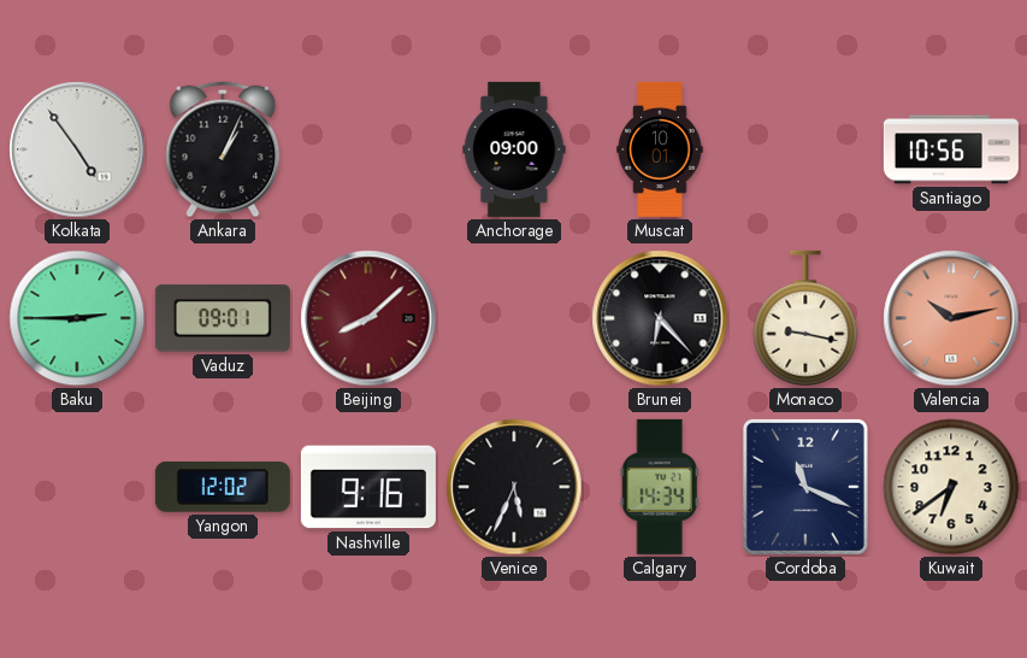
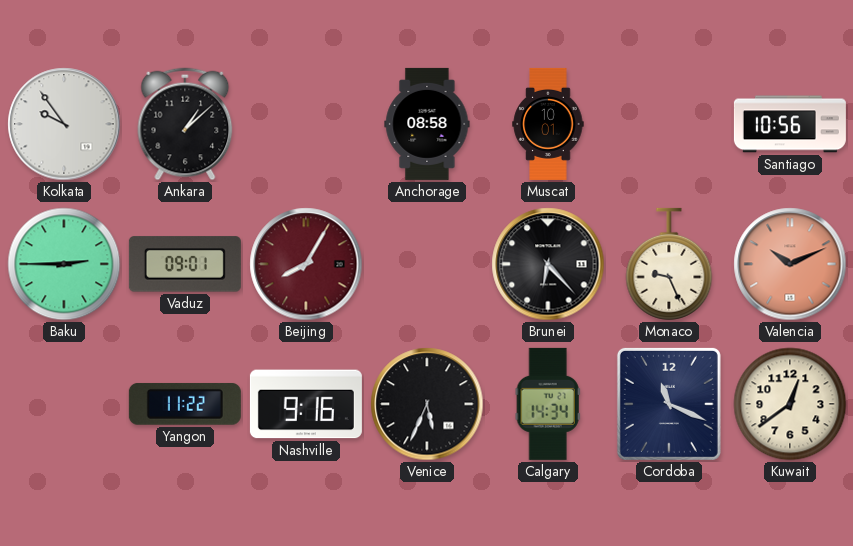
Kolkata: 4:54 -> 9:54 (64, 124)
Ankara: 1:04 -> 1:08 (185, 124)
Anchorage: 09:00 -> 08:58 (427, 124)
Beijing: 8:08 -> 8:05 (306, 264)
Monaco: 9:17 -> 9:26 (669, 264)
Valencia: 10:13 -> 10:11 (790, 264)
Yangon: 12:02 -> 11:22 (185, 404)
Kuwait: 6:39 -> 12:39 (790, 404)
